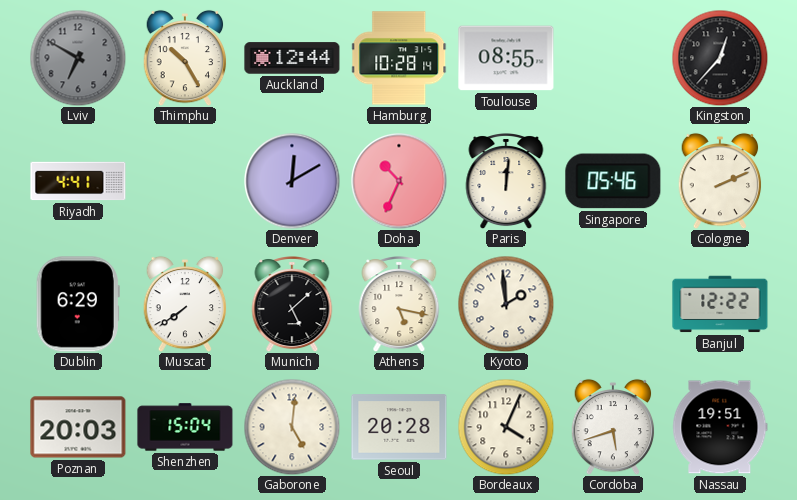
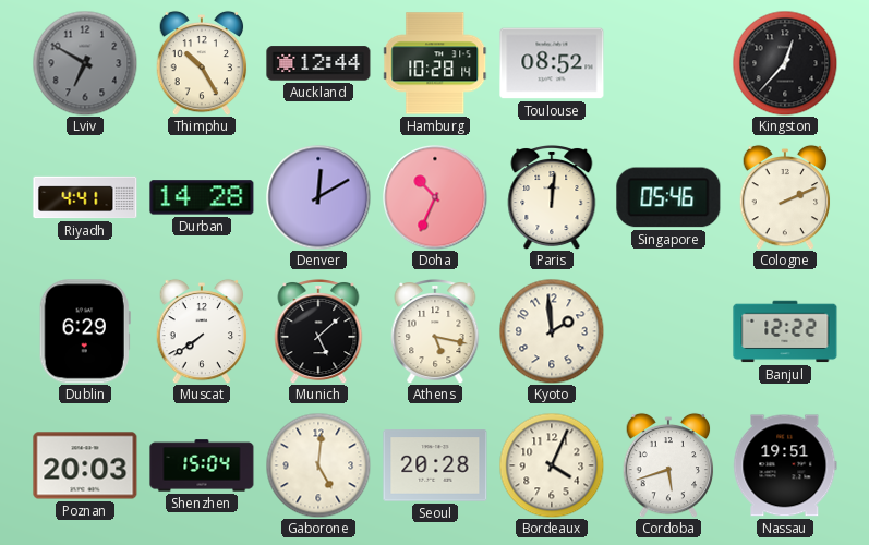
Toulouse: 08:55 -> 08:52 (552, 63)
Durban: none -> 14:28 (202, 197)
